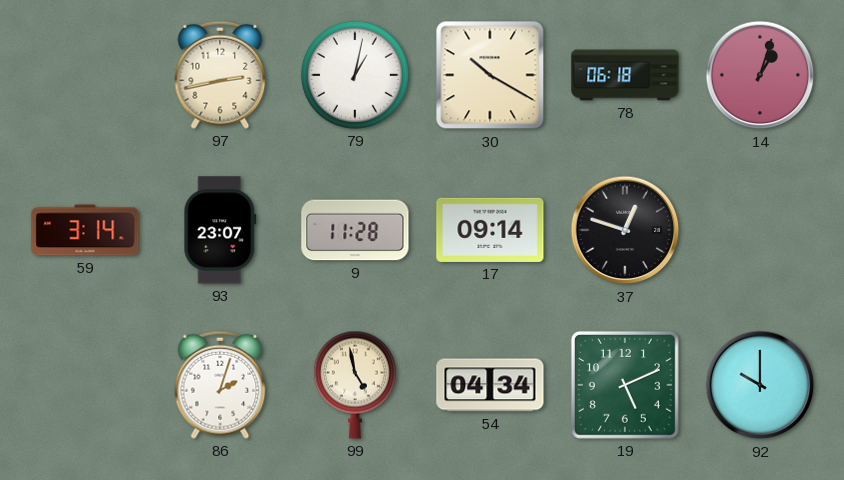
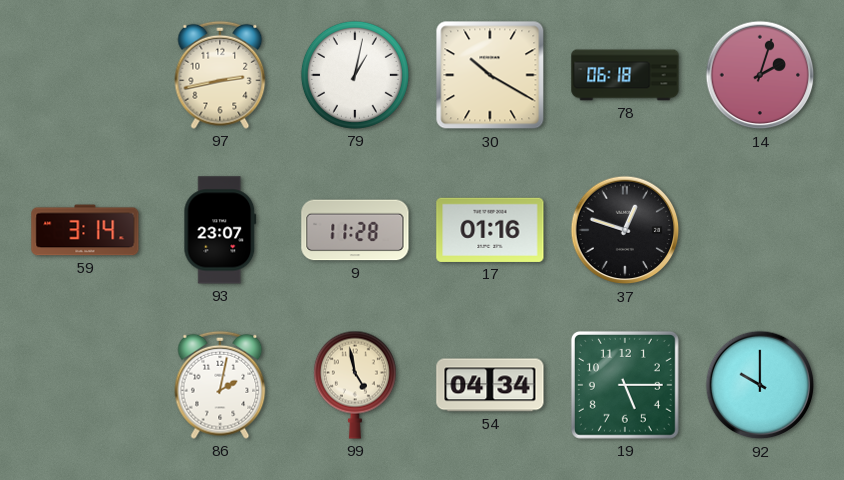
14: 1:03 -> 2:03 (760, 75)
17: 09:14 -> 01:16 (490, 230)
86: 2:03 -> 2:02 (220, 385)
19: 5:11 -> 5:15 (625, 385)
